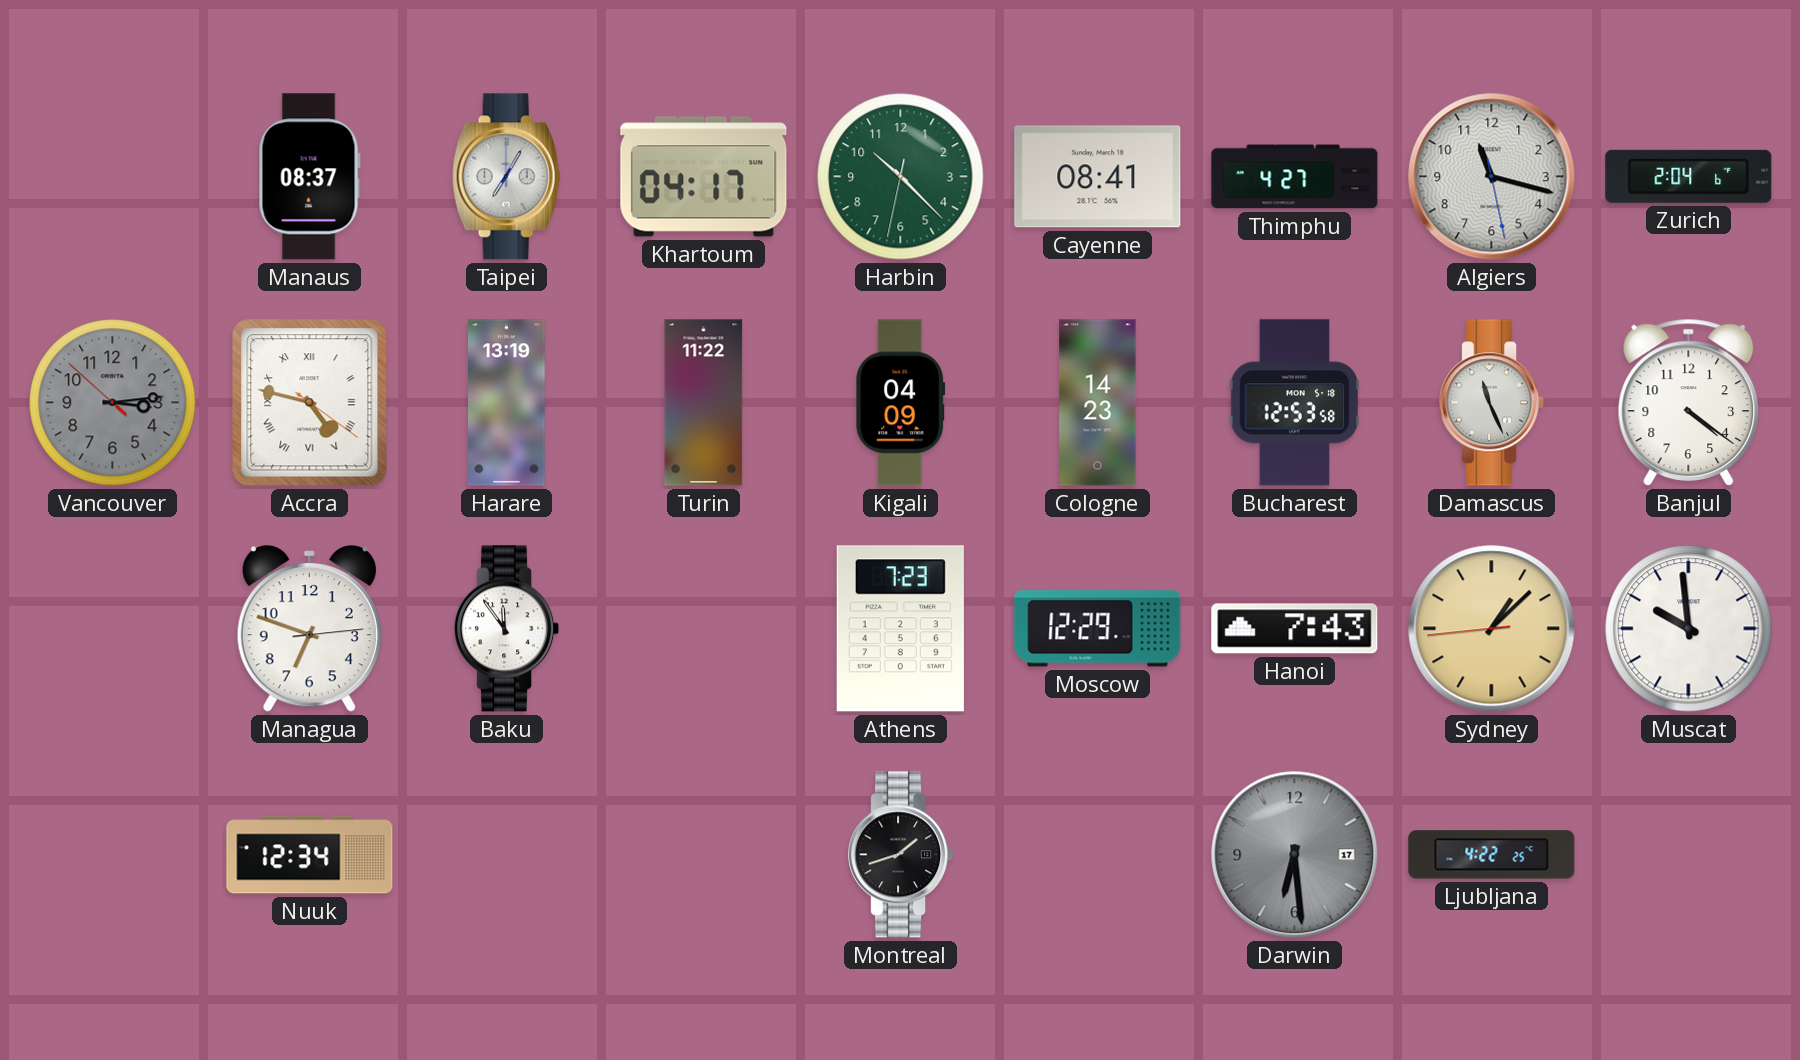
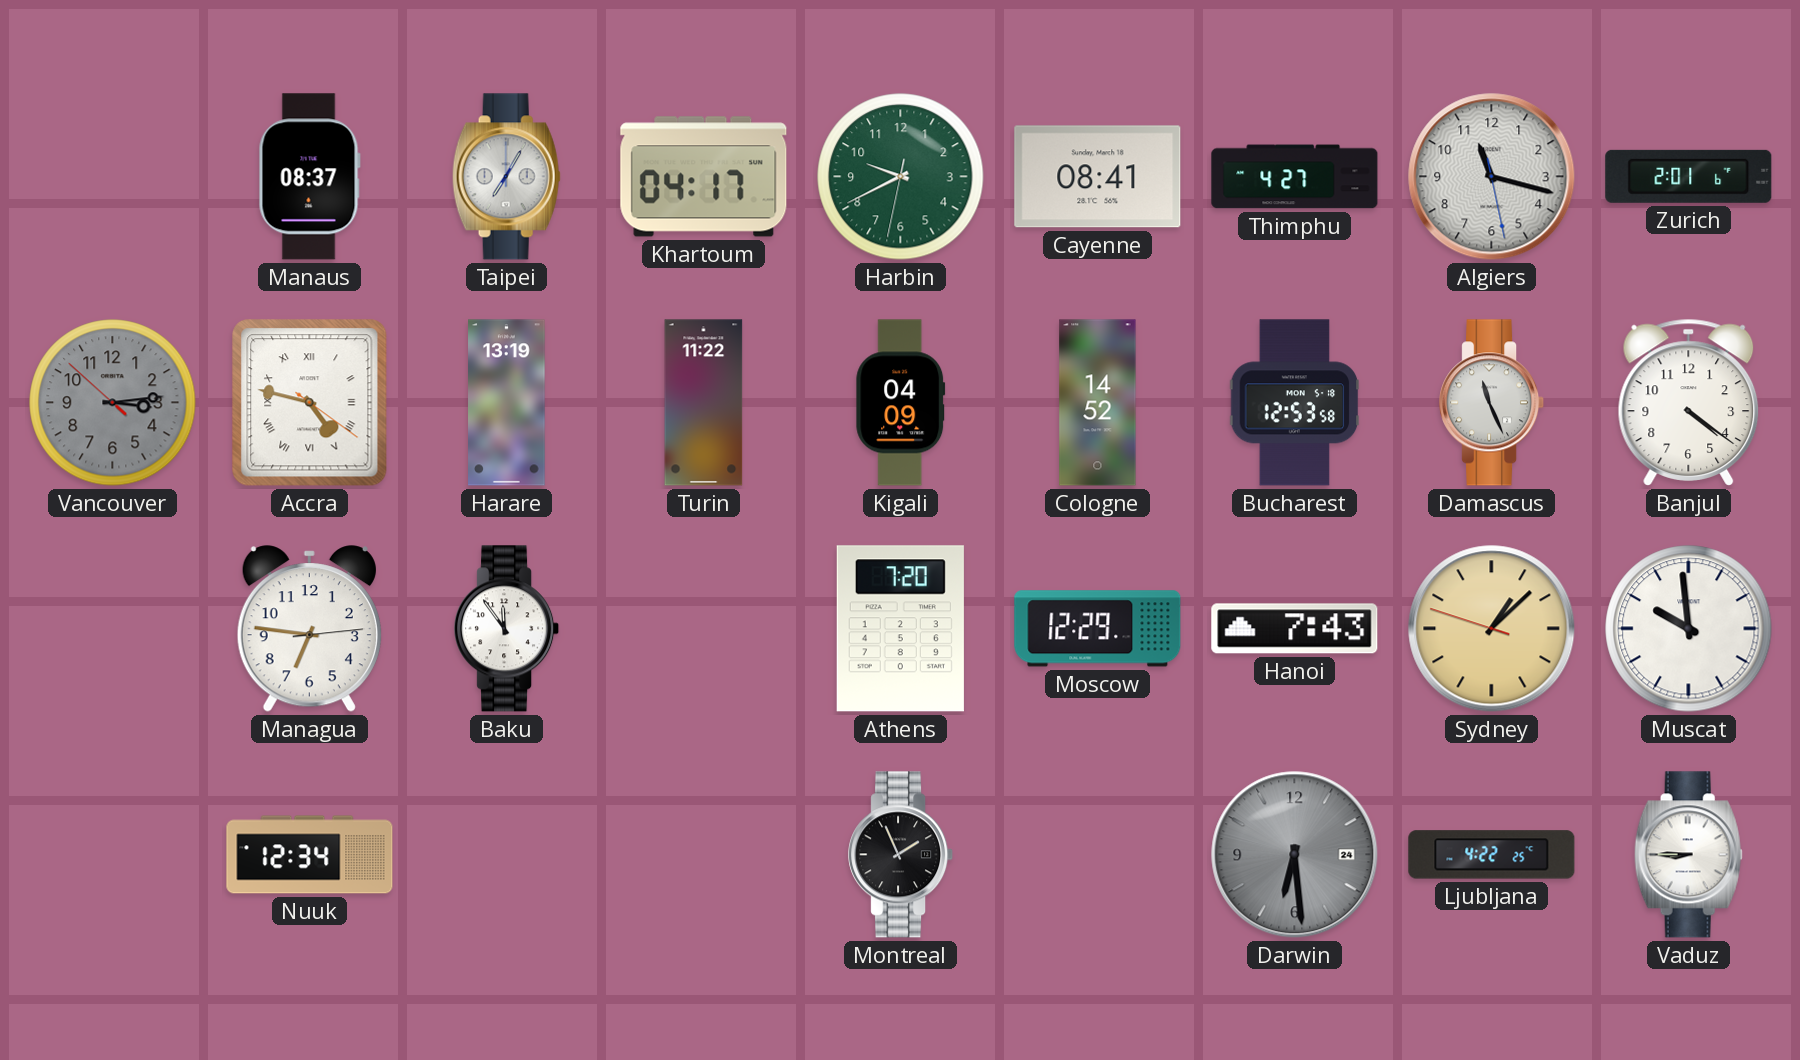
Harbin: 10:22 -> 9:40 (901, 177)
Zurich: 2:04 -> 2:01 (1689, 176)
Cologne: 14:23 -> 14:52 (1098, 403)
Managua: 6:48 -> 6:46 (309, 629)
Athens: 7:23 -> 7:20 (900, 629)
Sydney: 1:07:44 -> 1:07:48 (1492, 629)
Montreal: 1:42 -> 1:56 (901, 855)
Darwin date: 17 -> 24 (1295, 855)
Vaduz: none -> 8:45 (1688, 855)
